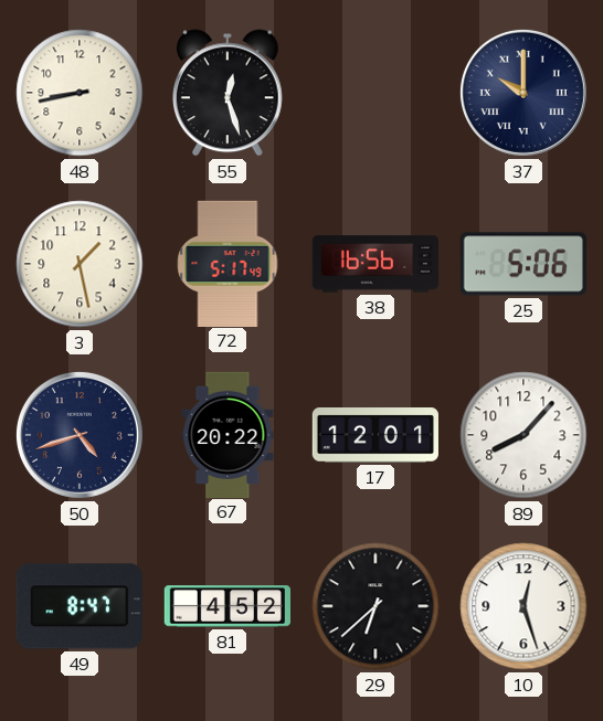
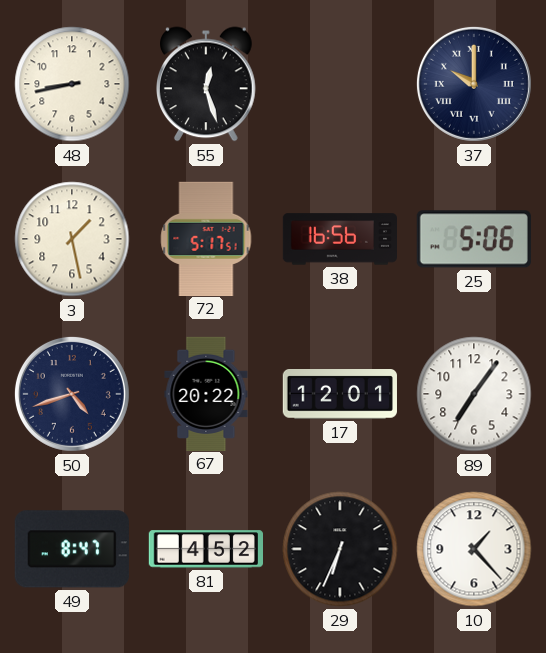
72: 5:17:49 -> 5:17:51 (206, 238)
89: 8:07 -> 7:06 (474, 394)
29: 6:38 -> 6:34 (340, 549)
10: 12:27 -> 1:23 (474, 549)
